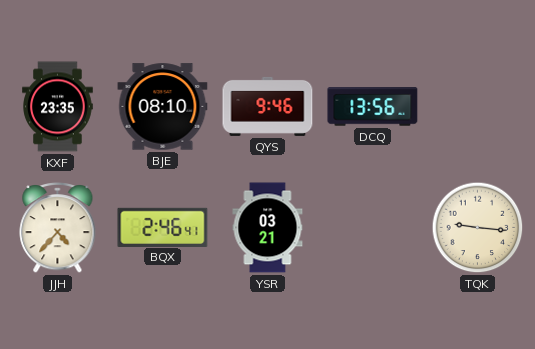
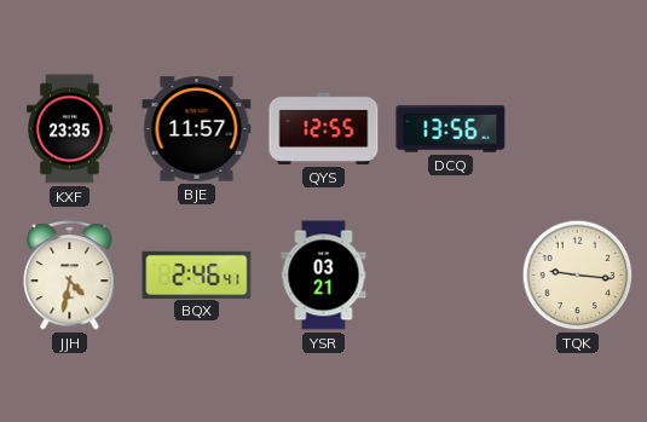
BJE: 08:10 -> 11:57 (197, 129)
QYS: 9:46 -> 12:55 (324, 128)
JJH: 4:37 -> 4:32 (70, 276)
